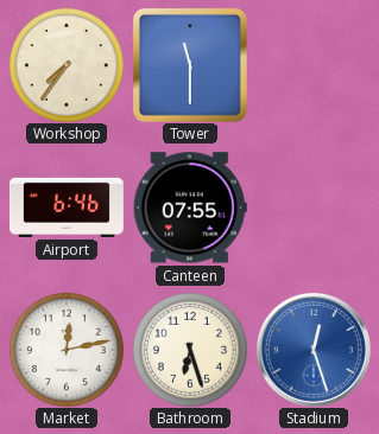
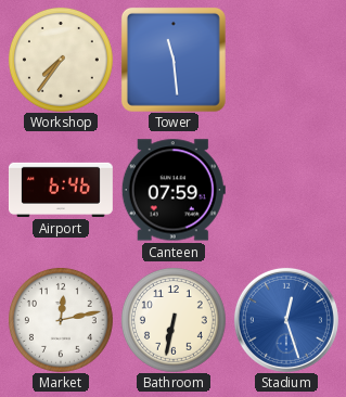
Tower: 11:30 -> 11:29 (174, 60)
Canteen: 07:55 -> 07:59 (174, 190)
Bathroom: 6:27 -> 6:32 (174, 320)
